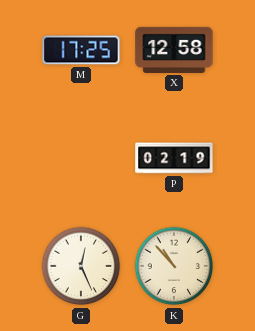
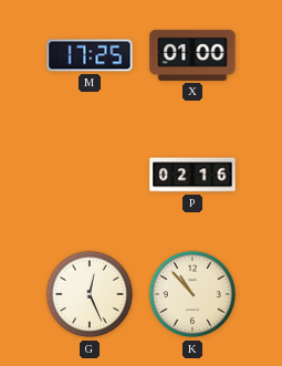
X: 12:58 -> 01:00 (192, 55)
P: 02:19 -> 02:16 (192, 175)
